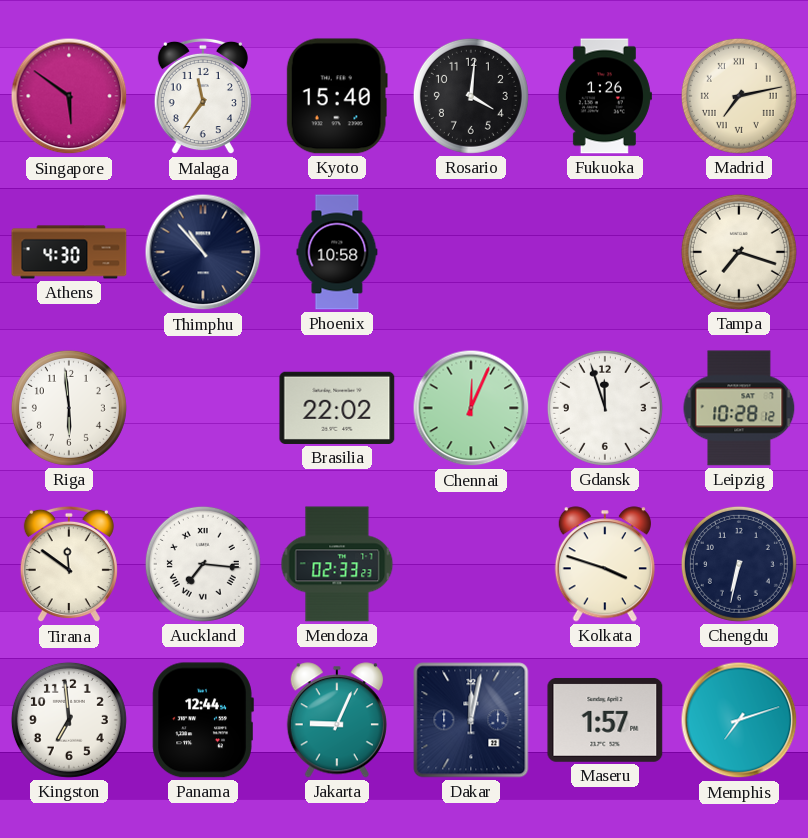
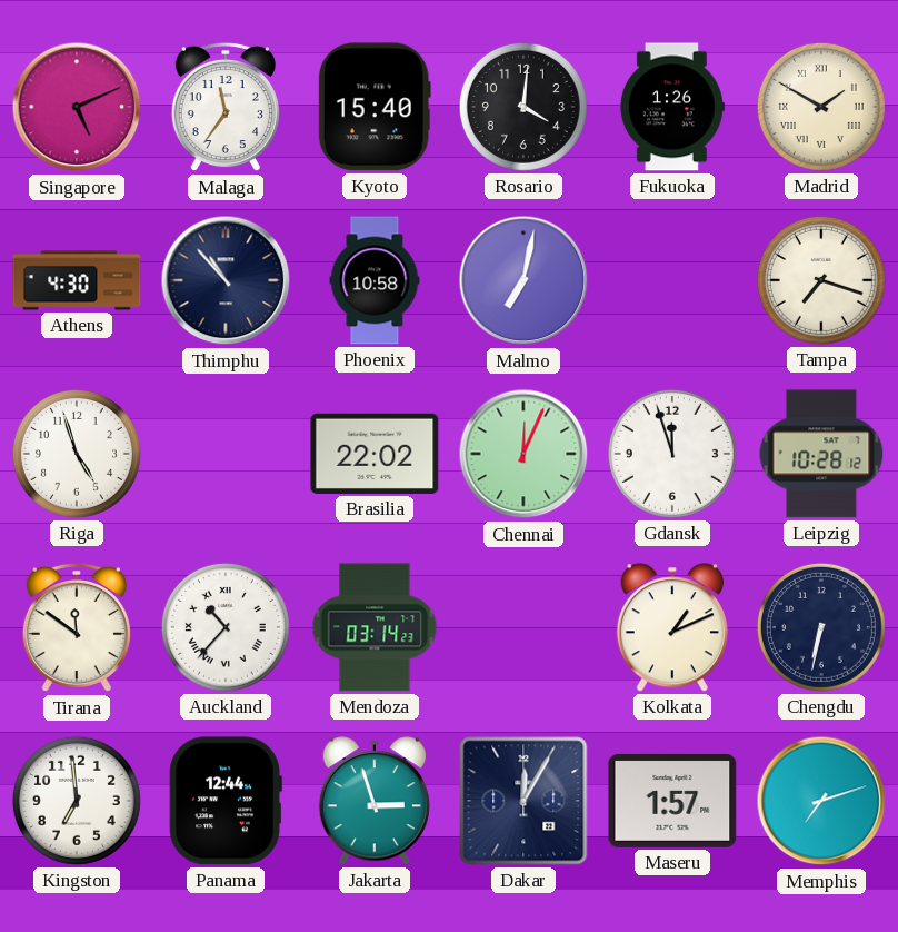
Singapore: 5:51 -> 5:11 (77, 107)
Madrid: 7:13 -> 1:50 (821, 107)
Malmo: none -> 7:02 (523, 280)
Riga: 5:59 -> 4:57 (77, 454)
Auckland: 7:16 -> 10:37 (226, 627)
Mendoza: 02:33 -> 03:14 (375, 627)
Kolkata: 3:48 -> 1:11 (672, 627)
Jakarta: 9:04 -> 2:57 (375, 801)
Dakar: 12:02 -> 12:05 (523, 801)
